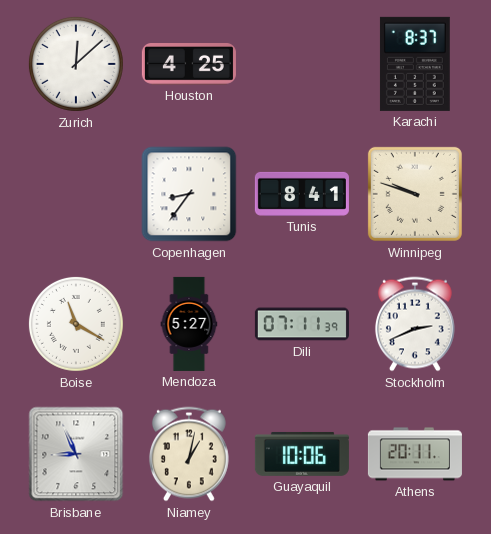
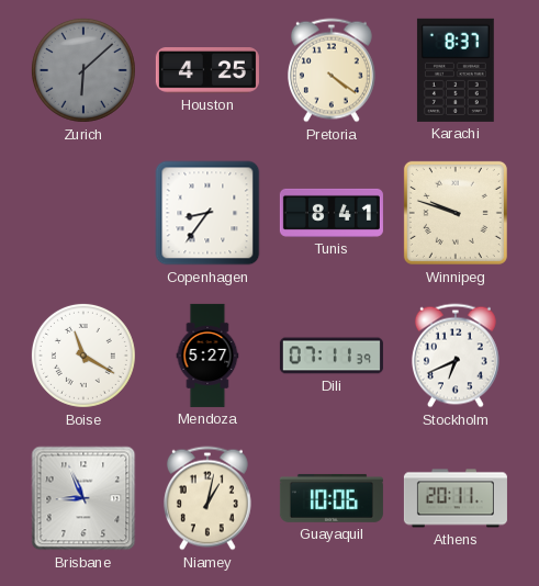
Zurich: 12:08 -> 6:08 (83, 70)
Zurich dial: white -> grey (83, 70)
Pretoria: none -> 4:21 (332, 70)
Stockholm: 2:41 -> 6:41 (456, 356)
